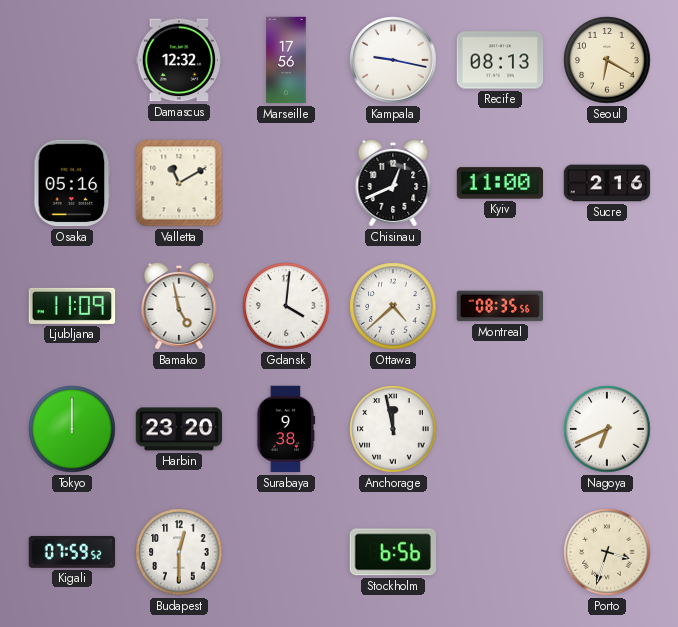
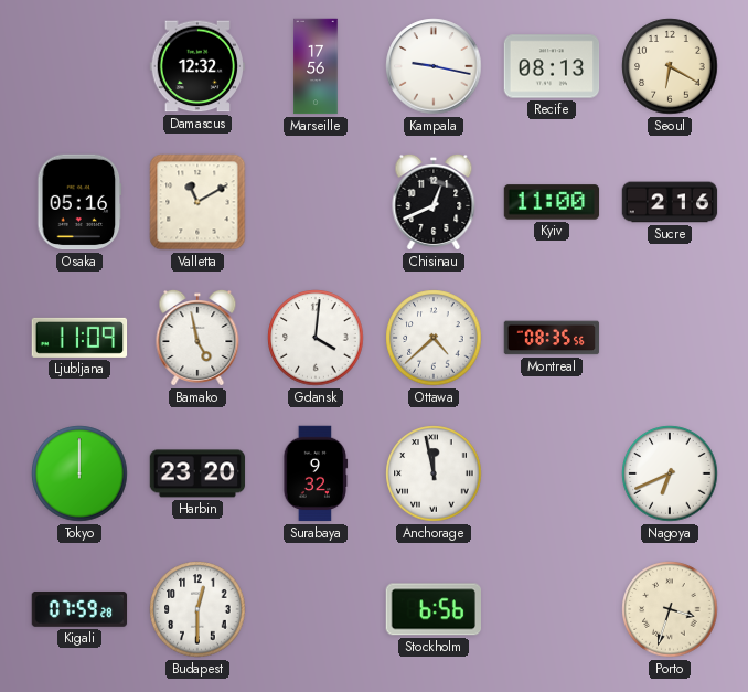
Surabaya: 9:38 -> 9:32 (316, 473)
Kigali: 07:59:52 -> 07:59:28 (79, 609)
